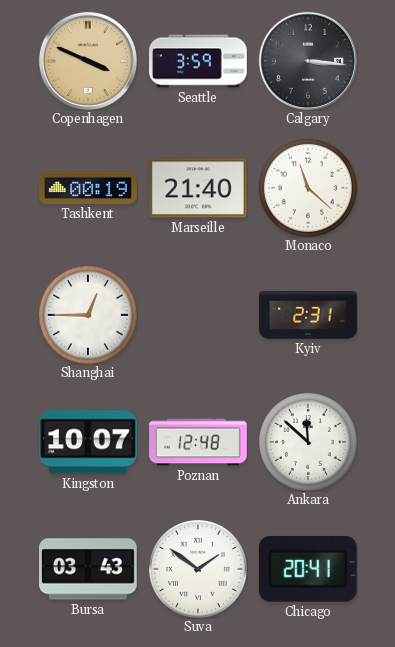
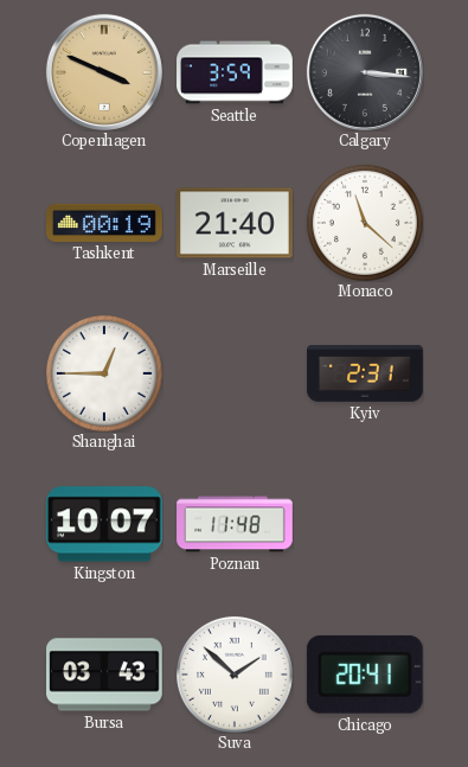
Poznan: 12:48 -> 11:48 (235, 524)
Ankara: 11:52 -> none (308, 442)
Suva: 1:51 -> 1:52 (235, 675)
